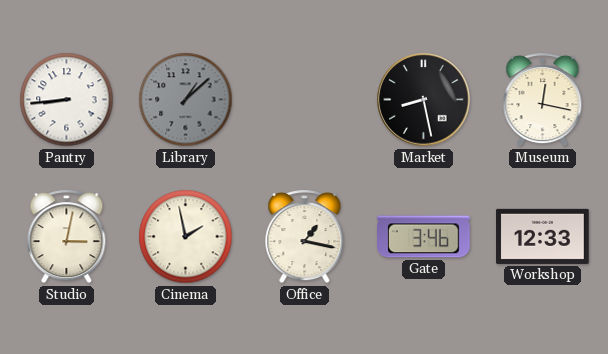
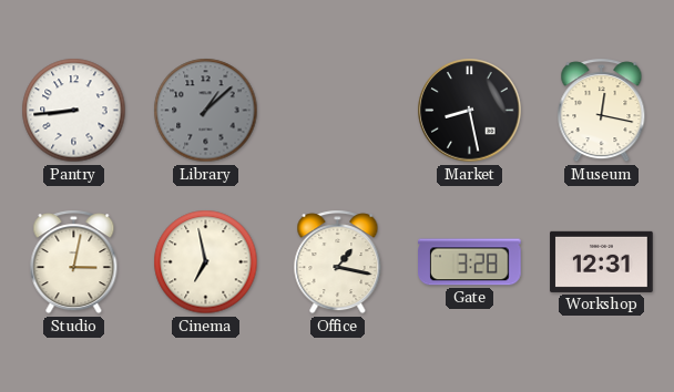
Cinema: 1:58 -> 6:58 (206, 262)
Gate: 3:46 -> 3:28 (470, 262)
Workshop: 12:33 -> 12:31 (602, 261)
